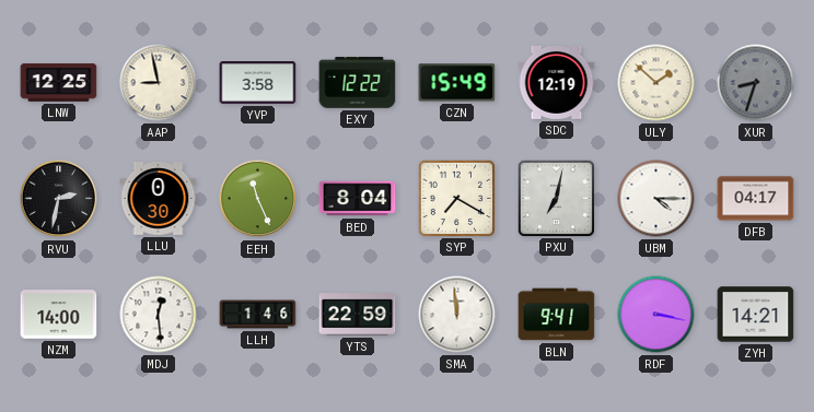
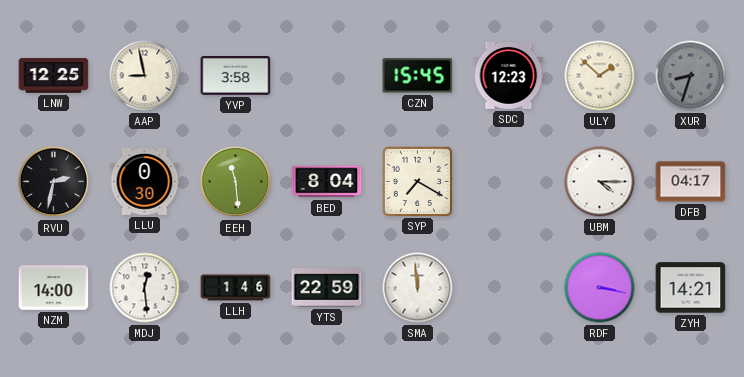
EXY: 12:22 -> none (358, 83)
CZN: 15:49 -> 15:45 (418, 76)
SDC: 12:19 -> 12:23 (509, 75)
EEH: 11:26 -> 11:29 (236, 182)
PXU: 7:02 -> none (556, 198)
BLN: 9:41 -> none (557, 315)
